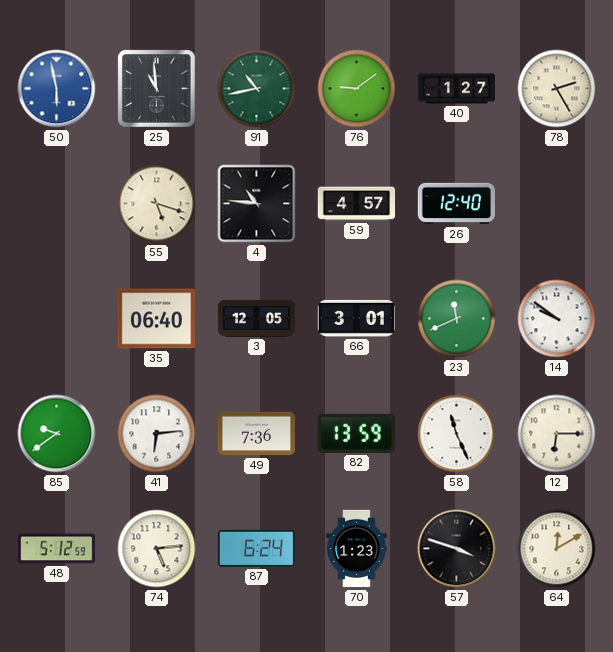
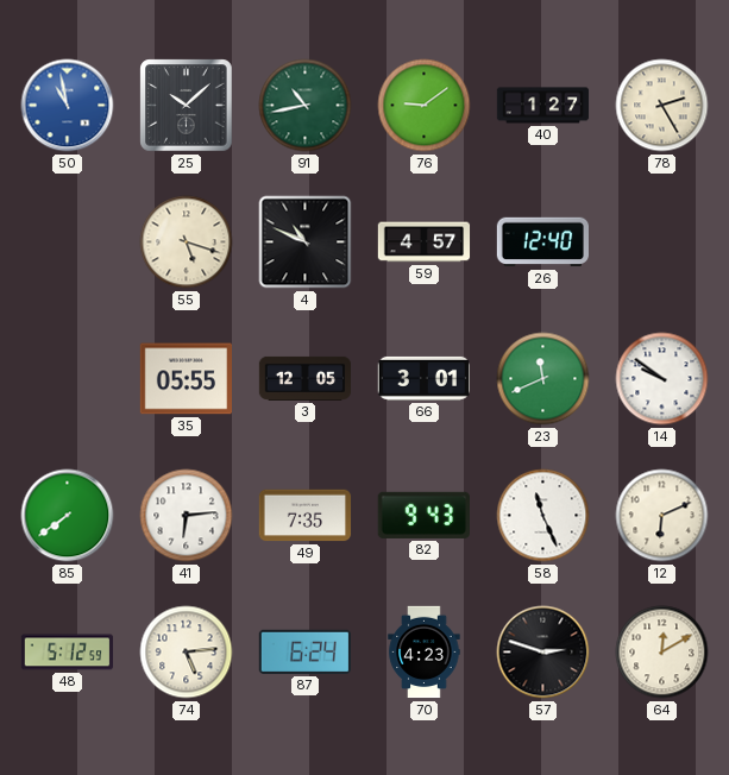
50: 5:58 -> 10:58 (68, 106)
25: 10:59 -> 10:08 (187, 106)
4: 10:46 -> 10:49 (306, 242)
35: 06:40 -> 05:55 (186, 379)
85: 9:39 -> 7:39 (68, 516)
49: 7:36 -> 7:35 (306, 516)
82: 13:59 -> 9:43 (423, 515)
12: 6:15 -> 6:11 (662, 516)
70: 1:23 -> 4:23 (425, 653)
57: 3:48 -> 2:48 (543, 653)
